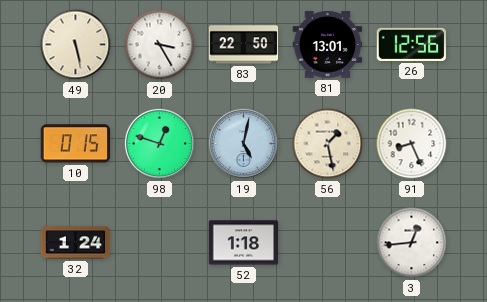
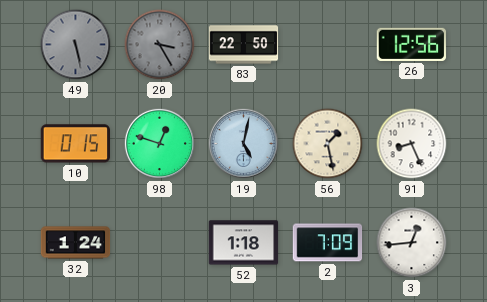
49 dial: cream -> grey (76, 45)
20 dial: white -> grey (160, 45)
81: 13:01 -> none (328, 45)
2: none -> 7:09 (328, 243)
